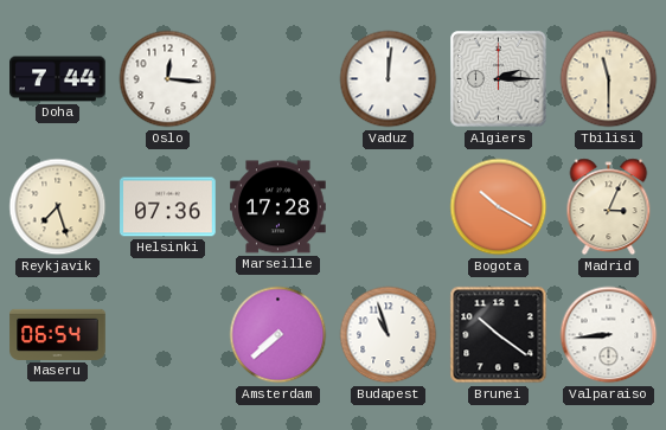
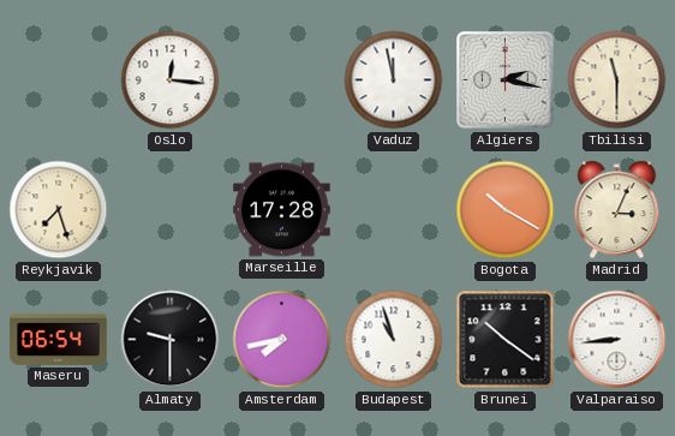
Doha: 7:44 -> none (58, 79)
Vaduz: 12:01 -> 11:58 (394, 80)
Algiers: 2:15 -> 2:17 (506, 80)
Helsinki: 07:36 -> none (168, 207)
Almaty: none -> 9:30 (171, 340)
Amsterdam: 7:38 -> 7:43 (282, 340)
